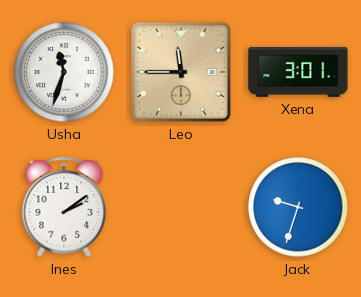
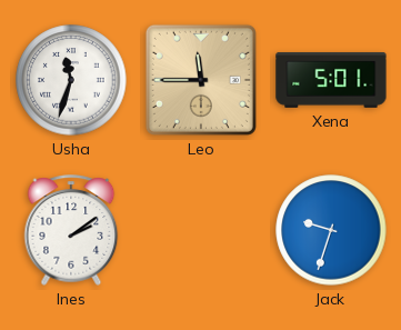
Xena: 3:01 -> 5:01 (331, 80)
